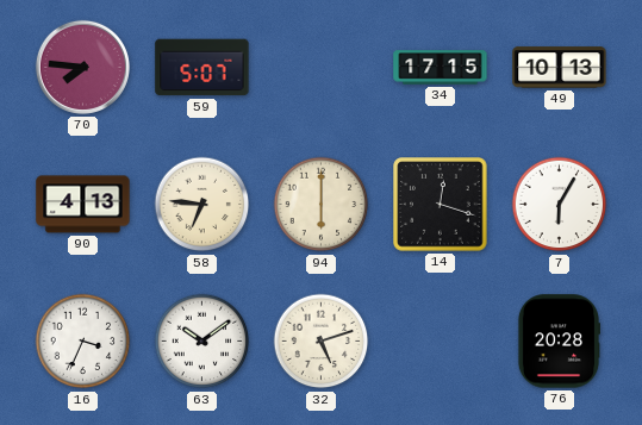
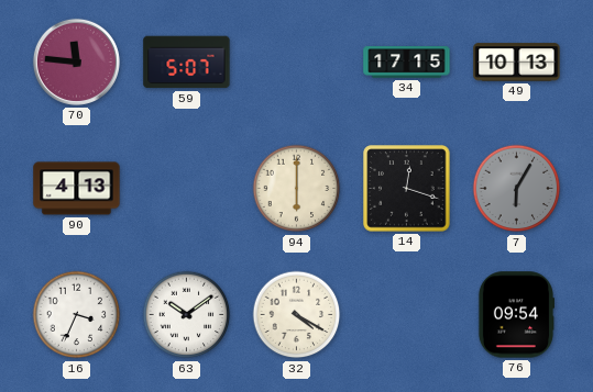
70: 7:46 -> 11:46 (76, 61)
58: 6:46 -> none (202, 205)
7 dial: white -> grey (517, 189)
32: 5:12 -> 4:20 (297, 315)
76: 20:28 -> 09:54 (515, 315)
